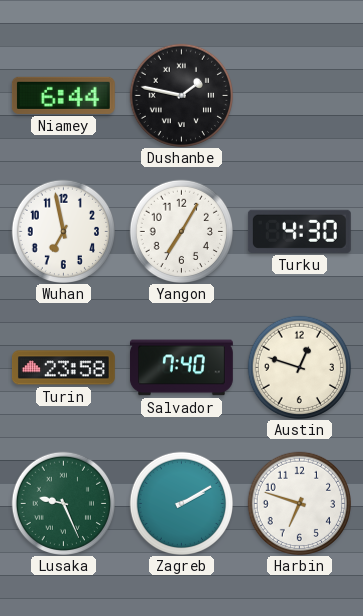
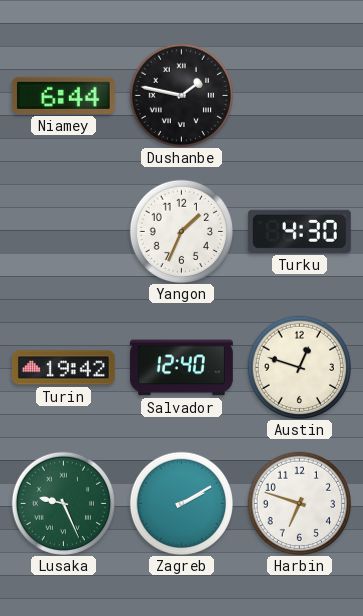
Wuhan: 6:58 -> none (63, 231)
Yangon: 7:05 -> 1:34 (181, 231)
Turin: 23:58 -> 19:42 (63, 368)
Salvador: 7:40 -> 12:40 (181, 368)
